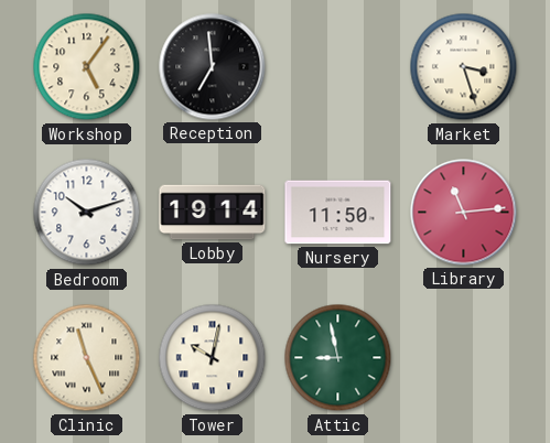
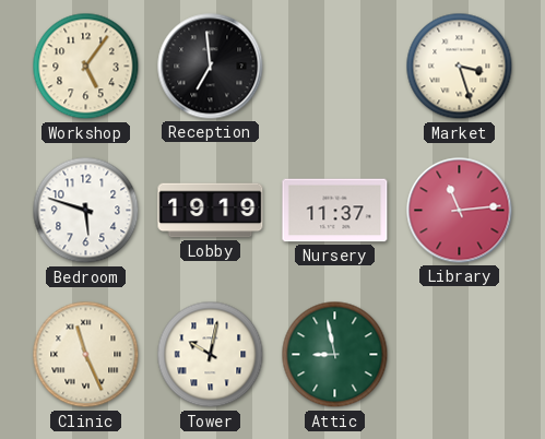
Bedroom: 10:12 -> 5:48 (86, 211)
Lobby: 19:14 -> 19:19 (211, 211)
Nursery: 11:50 -> 11:37 (335, 211)
